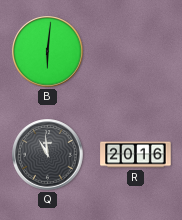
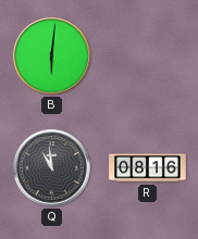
R: 20:16 -> 08:16 (148, 168)
